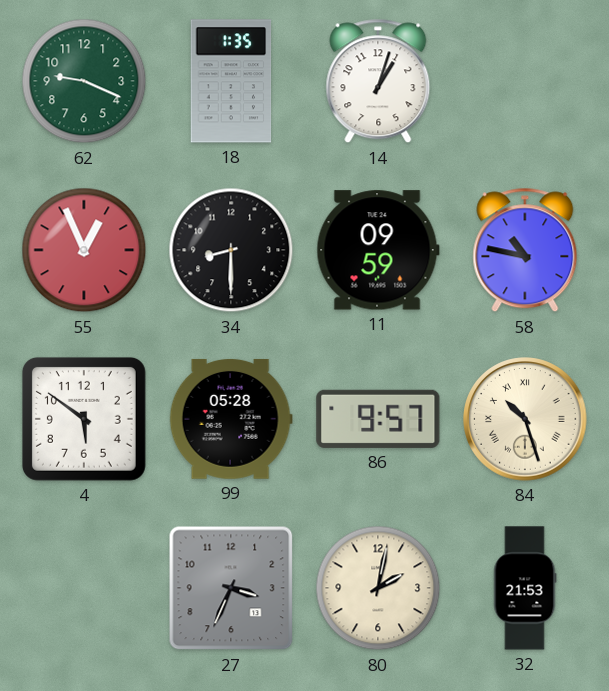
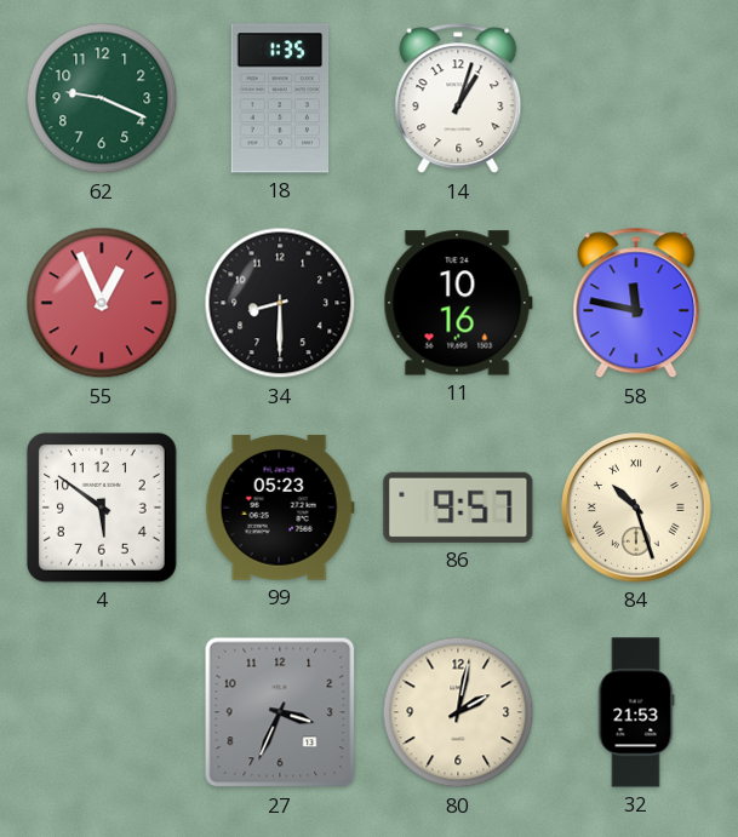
11: 09:59 -> 10:16 (458, 303)
58: 10:47 -> 11:47 (636, 303)
99: 05:28 -> 05:23 (280, 508)
